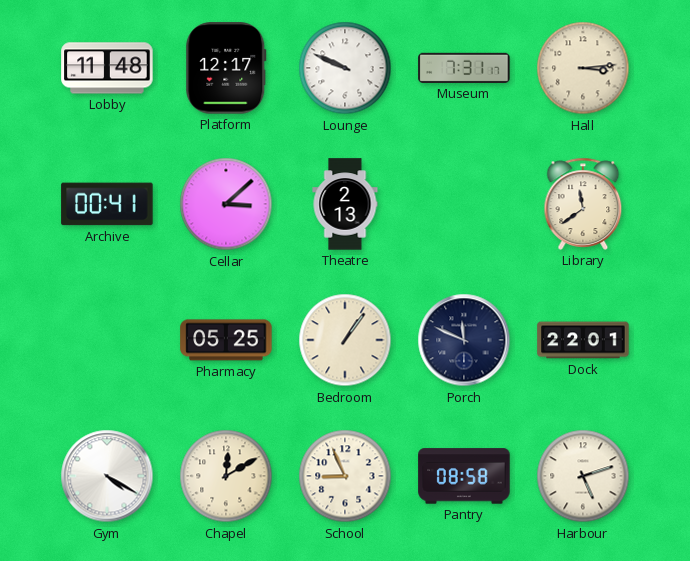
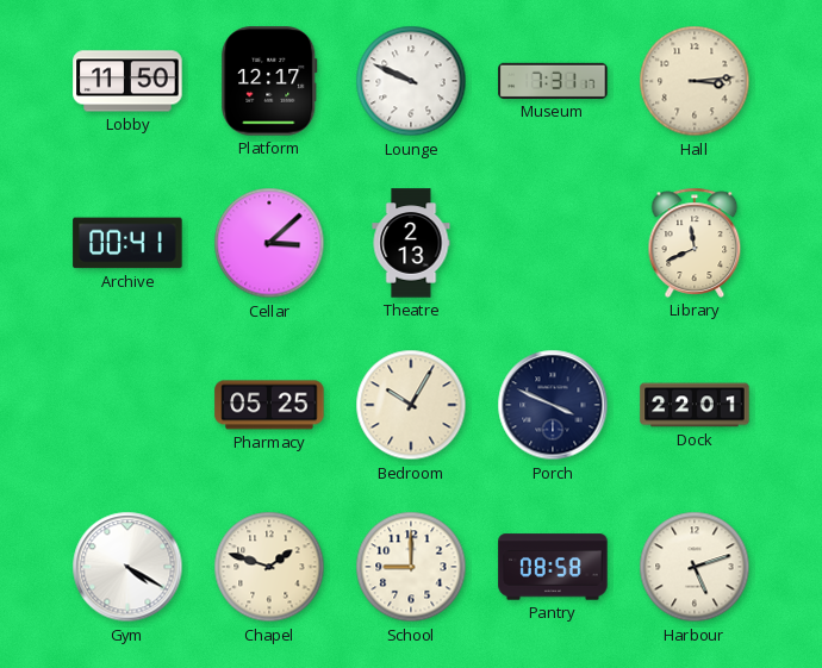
Lobby: 11:48 -> 11:50 (127, 81)
Library: 11:39 -> 11:41 (695, 243)
Bedroom: 1:06 -> 10:05 (411, 405)
Porch: 11:49 -> 3:49 (553, 405)
Chapel: 12:10 -> 1:48 (269, 567)
School: 8:56 -> 9:00 (411, 567)
